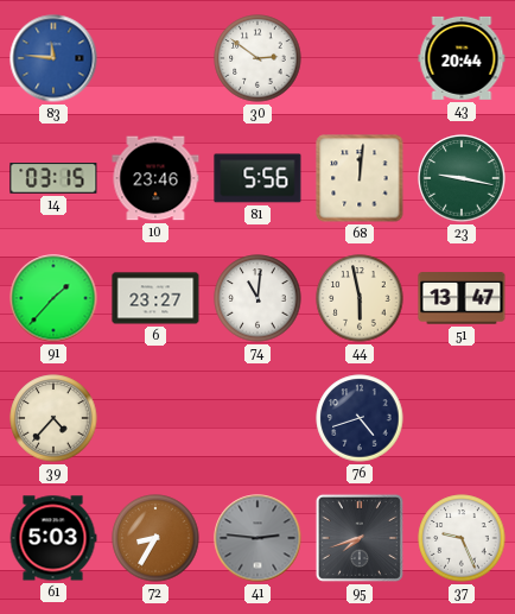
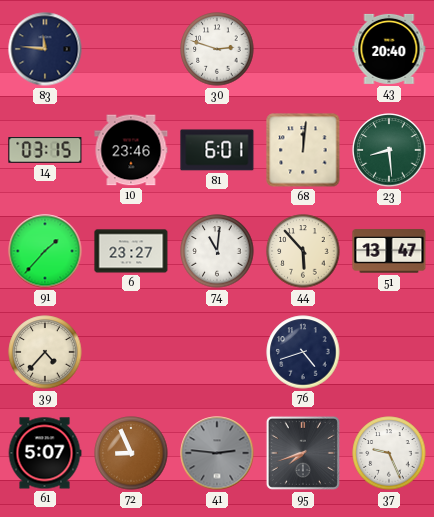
83 dial: blue -> navy (45, 49)
30: 2:51 -> 2:48 (217, 49)
43: 20:44 -> 20:40 (389, 49)
81: 5:56 -> 6:01 (217, 150)
23: 9:17 -> 8:29 (389, 150)
44: 5:58 -> 5:53 (303, 251)
61: 5:03 -> 5:07 (45, 453)
72: 8:35 -> 8:56 (131, 453)
